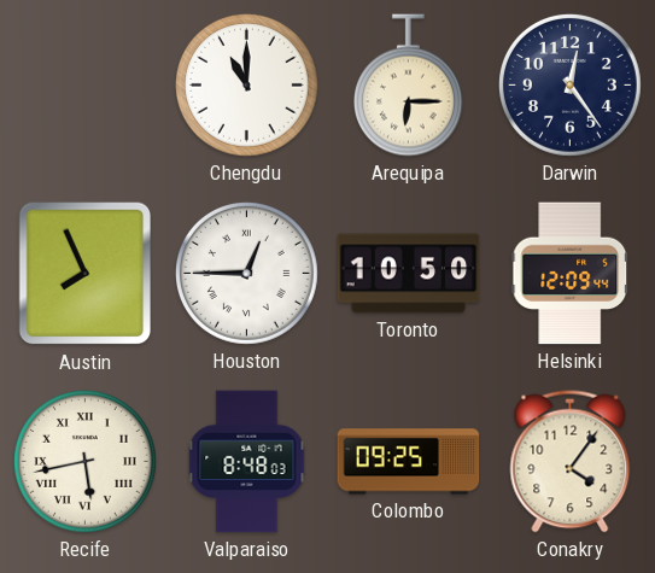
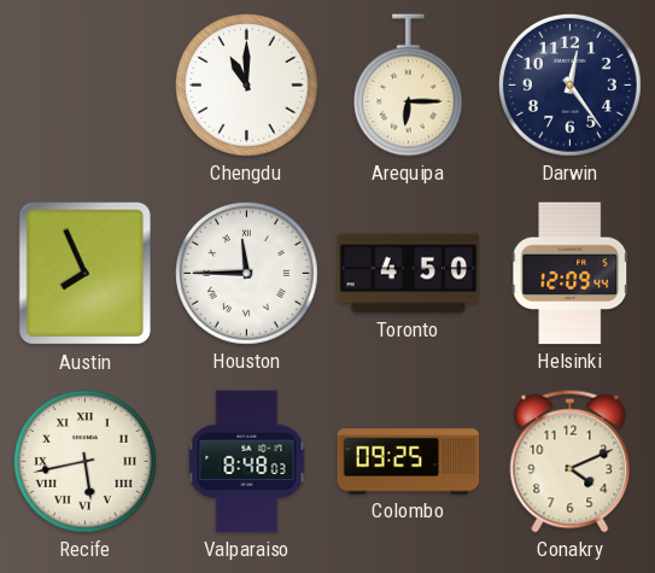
Houston: 12:45 -> 11:45 (246, 273)
Toronto: 10:50 -> 4:50 (409, 274)
Conakry: 4:06 -> 4:11 (571, 462)
